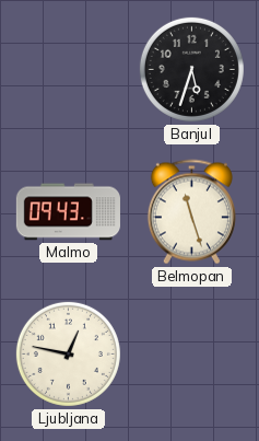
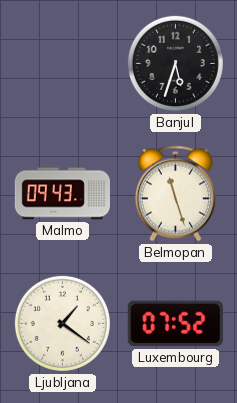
Ljubljana: 12:47 -> 1:21 (62, 323)
Luxembourg: none -> 07:52 (175, 324)
